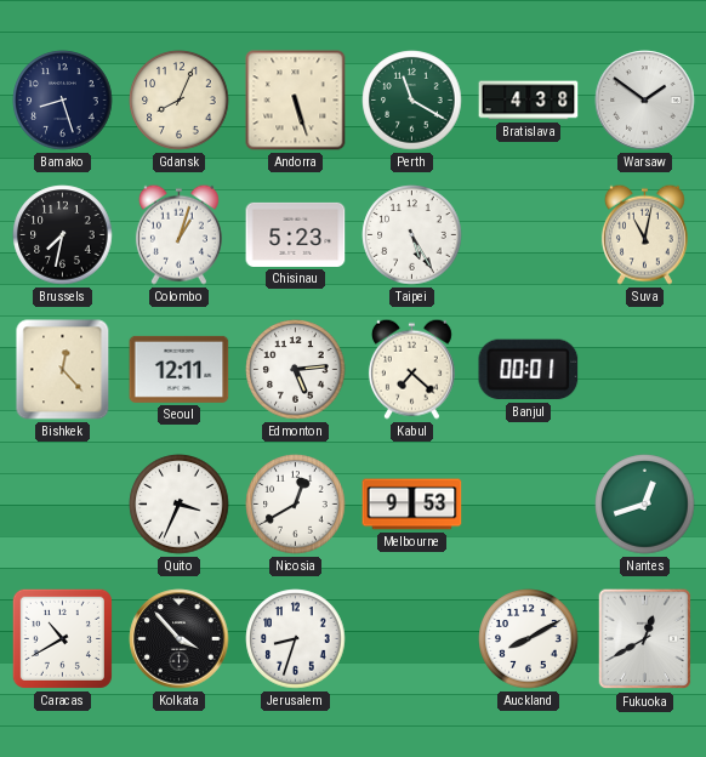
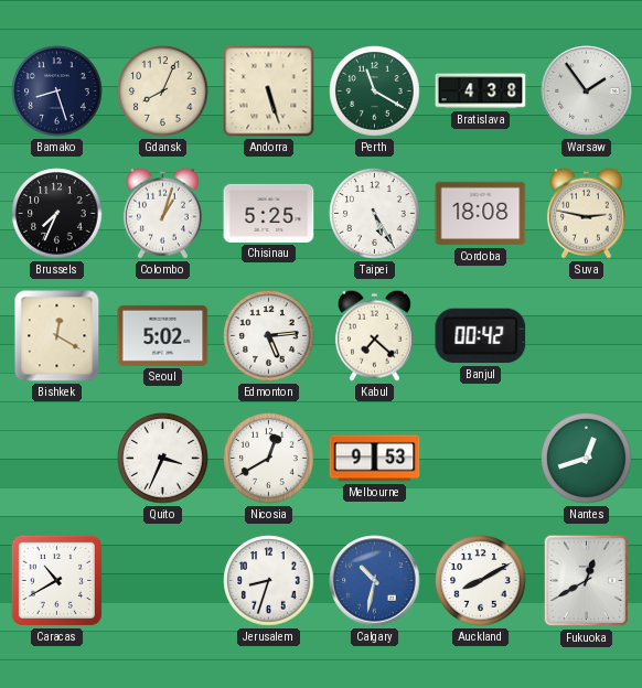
Warsaw: 1:51 -> 1:54 (587, 92)
Brussels: 7:32 -> 7:34 (57, 214)
Chisinau: 5:23 -> 5:25 (269, 213)
Cordoba: none -> 18:08 (481, 214)
Suva: 11:02 -> 2:47 (586, 213)
Bishkek: 12:23 -> 12:20 (57, 336)
Seoul: 12:11 -> 5:02 (163, 335)
Banjul: 00:01 -> 00:42 (481, 336)
Kolkata: 3:53 -> none (180, 639)
Calgary: none -> 10:32 (375, 581)
